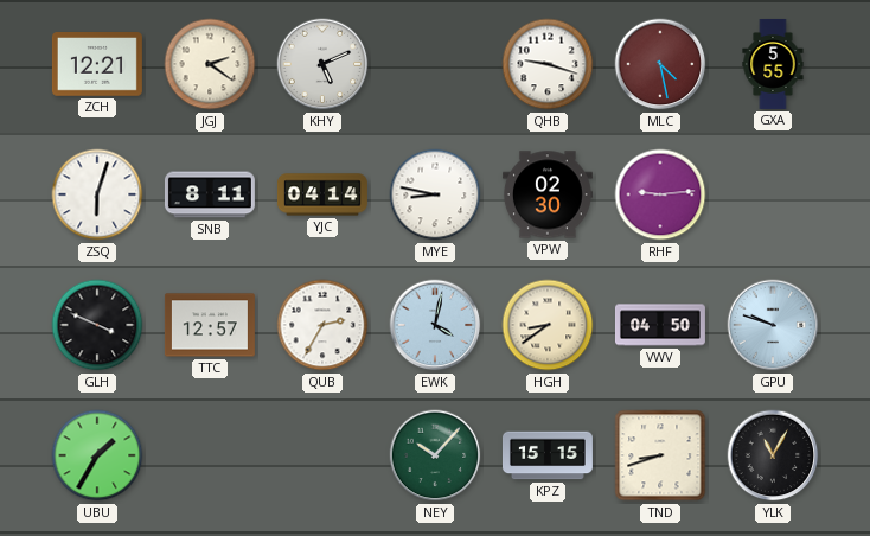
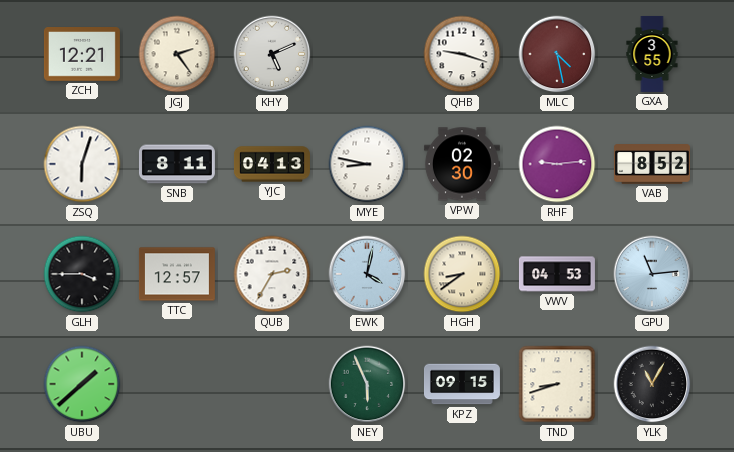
JGJ: 2:21 -> 2:24 (177, 54)
GXA: 5:55 -> 3:55 (652, 54)
YJC: 04:14 -> 04:13 (272, 164)
VAB: none -> 8:52 (652, 164)
GLH: 3:49 -> 3:45 (82, 274)
VWV: 04:50 -> 04:53 (557, 274)
GPU: 9:48 -> 11:14 (652, 274)
UBU: 1:35 -> 1:38 (82, 384)
NEY: 10:07 -> 5:56 (367, 384)
KPZ: 15:15 -> 09:15 (462, 384)
